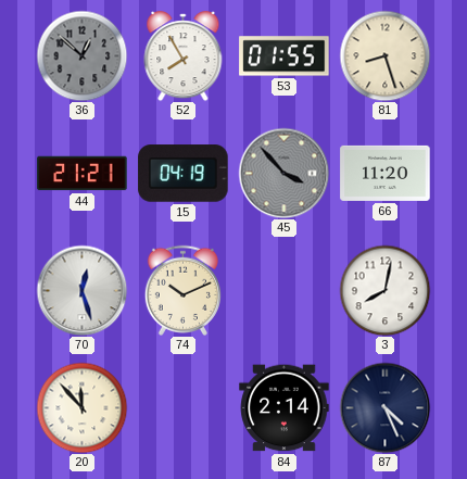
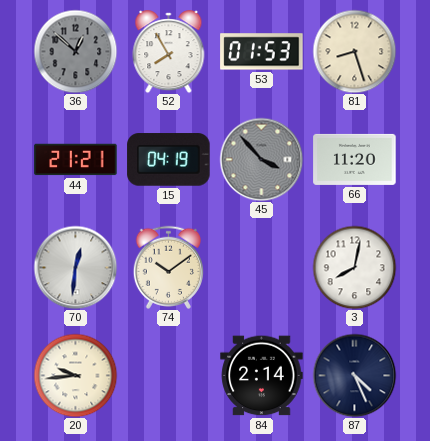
53: 01:55 -> 01:53 (262, 52)
70: 12:27 -> 12:31 (75, 267)
74: 10:11 -> 10:09 (168, 267)
20: 11:53 -> 9:44 (75, 375)
